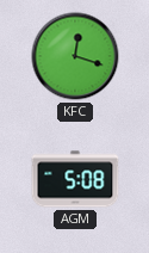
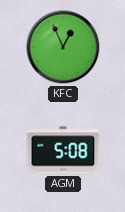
KFC: 12:18 -> 12:56 (63, 47)
